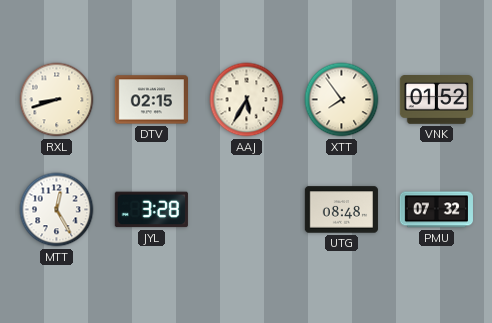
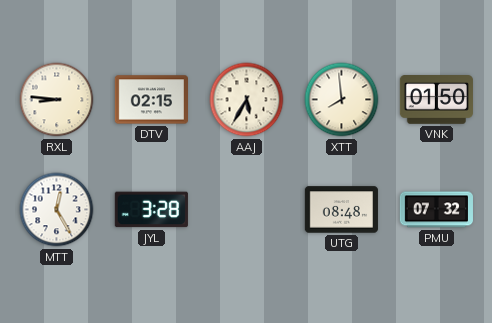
RXL: 8:42 -> 8:46 (57, 100)
XTT: 7:54 -> 7:59 (342, 100)
VNK: 01:52 -> 01:50 (436, 100)
